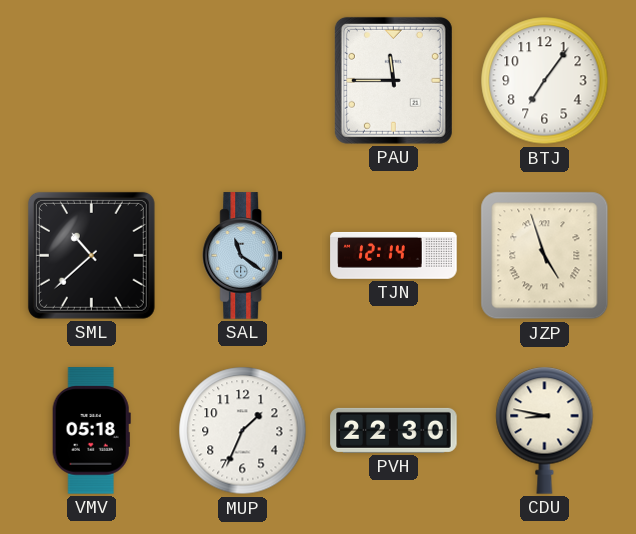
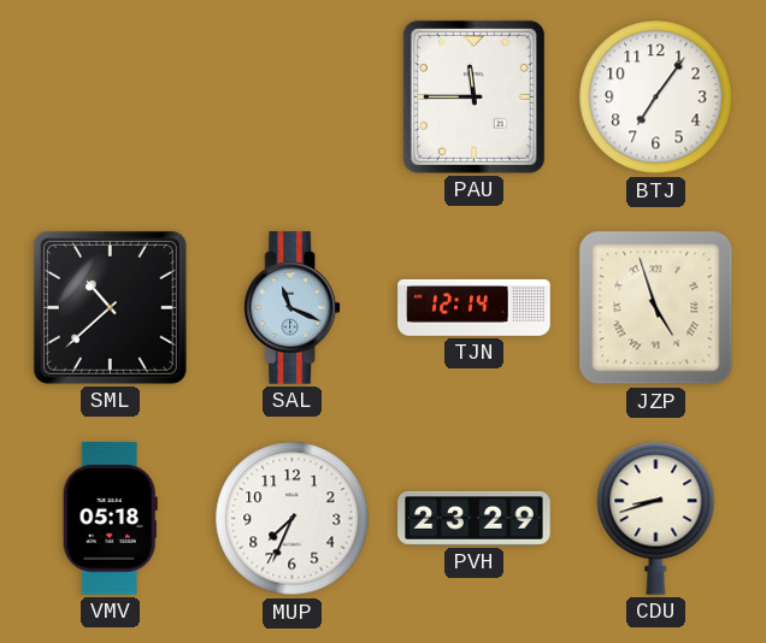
SAL: 11:21 -> 11:19 (291, 308)
MUP: 1:34 -> 7:34 (293, 519)
PVH: 22:30 -> 23:29 (475, 518)
CDU: 8:47 -> 8:42 (656, 518)
